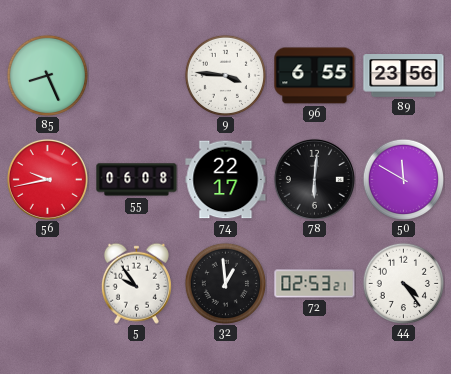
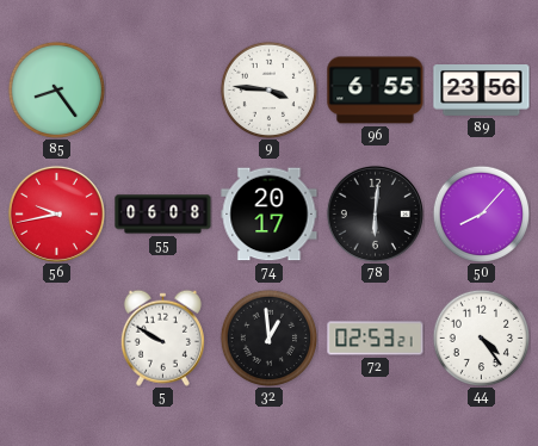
85: 8:26 -> 8:24 (56, 89)
74: 22:17 -> 20:17 (270, 215)
50: 11:50 -> 8:07 (481, 213)
5: 9:54 -> 9:50 (162, 337)
